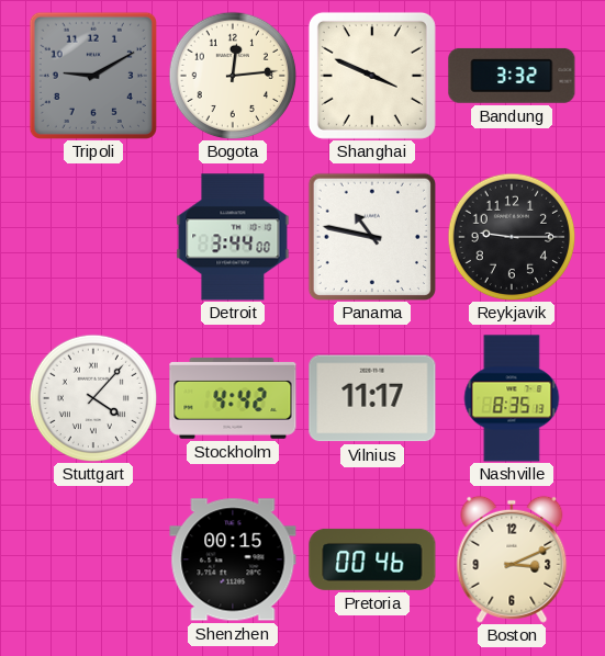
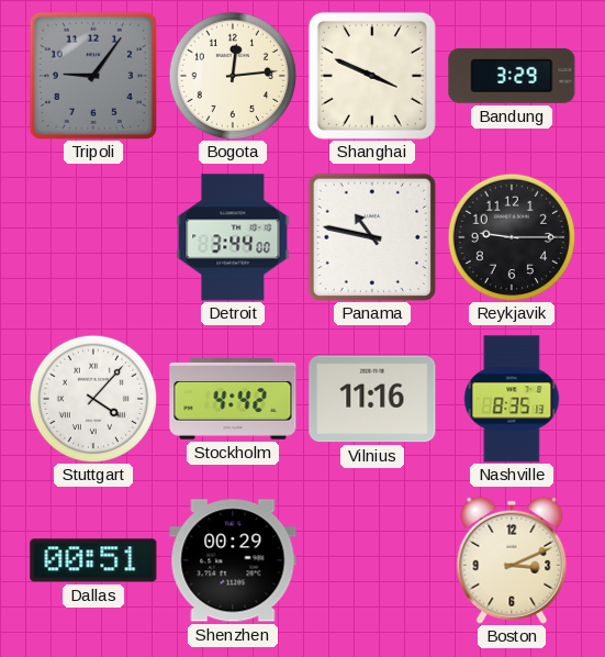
Tripoli: 9:10 -> 9:06 (93, 76)
Bandung: 3:32 -> 3:29 (512, 76)
Vilnius: 11:17 -> 11:16 (372, 399)
Dallas: none -> 00:51 (93, 560)
Shenzhen: 00:15 -> 00:29 (233, 560)
Pretoria: 00:46 -> none (372, 559)
